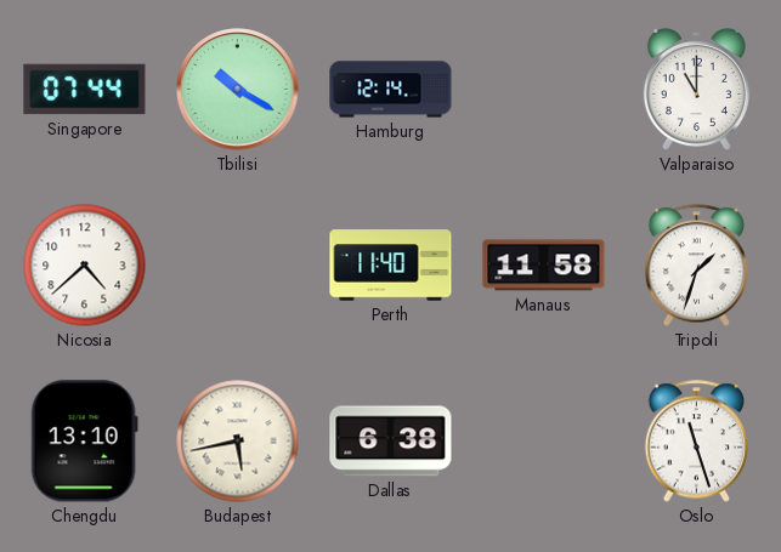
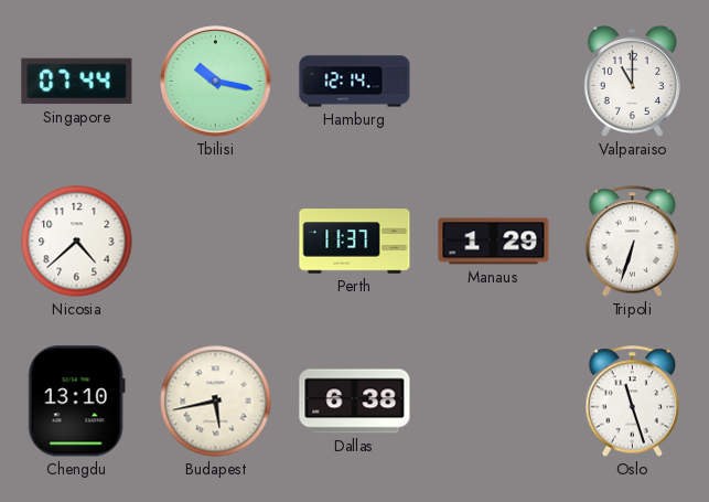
Tbilisi: 10:20 -> 10:17 (216, 82)
Perth: 11:40 -> 11:37 (355, 242)
Manaus: 11:58 -> 1:29 (494, 242)
Tripoli: 1:33 -> 6:33 (633, 242)
